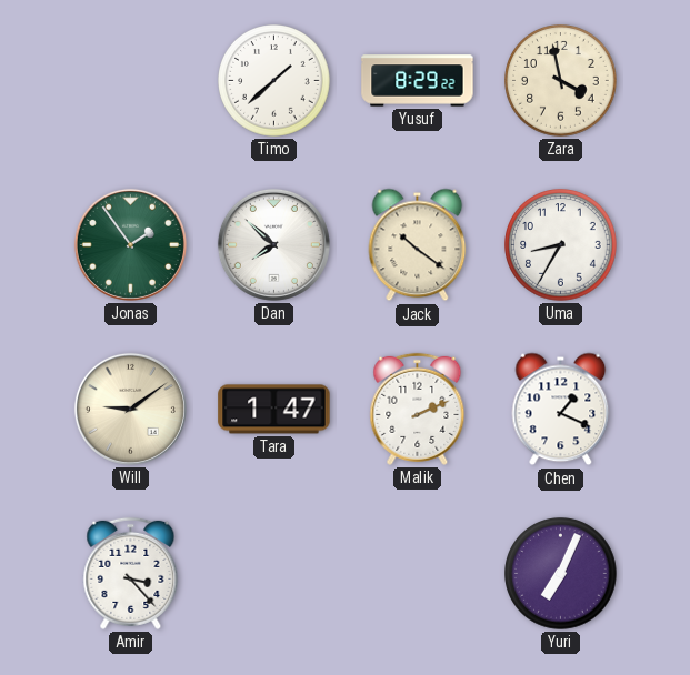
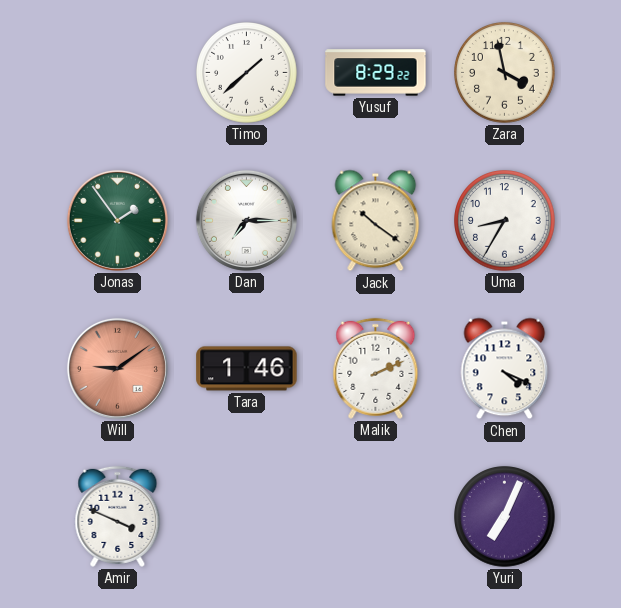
Dan: 7:52 -> 7:15 (246, 220)
Will dial: cream -> salmon (117, 368)
Tara: 1:47 -> 1:46 (247, 369)
Chen: 1:19 -> 4:19 (505, 369)
Amir: 3:23 -> 3:49 (118, 516)
